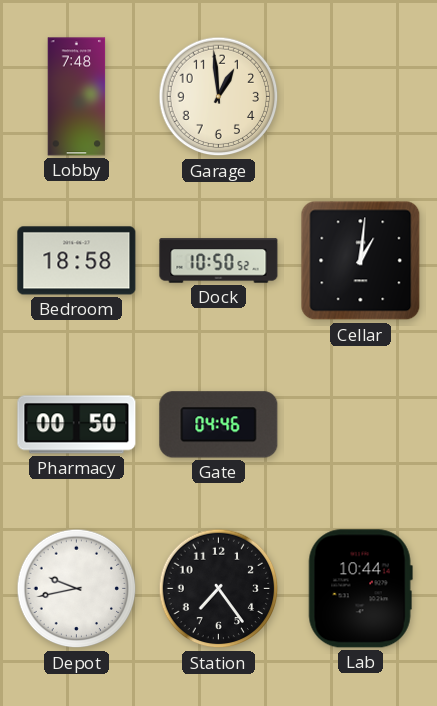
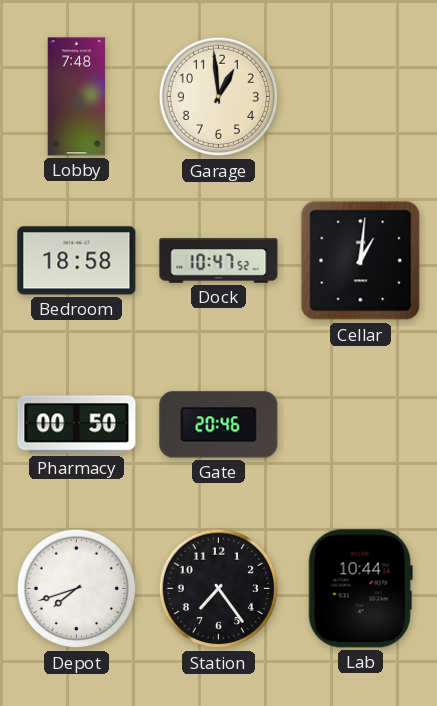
Dock: 10:50 -> 10:47 (219, 261)
Gate: 04:46 -> 20:46 (219, 425)
Depot: 9:43 -> 7:42 (77, 589)
